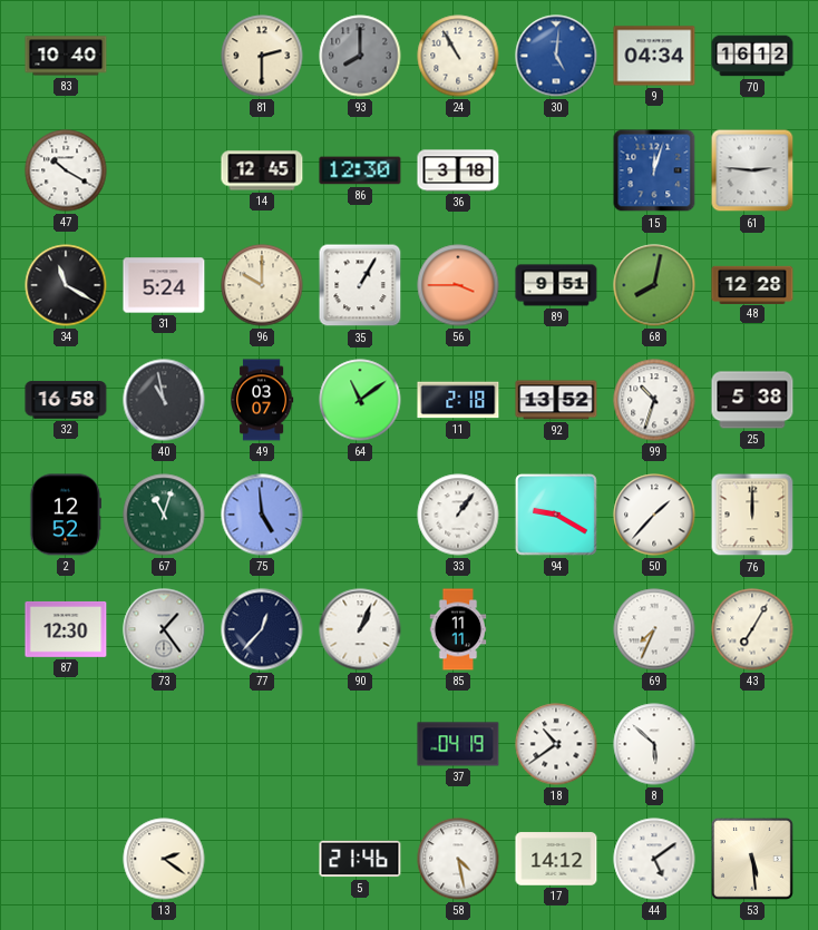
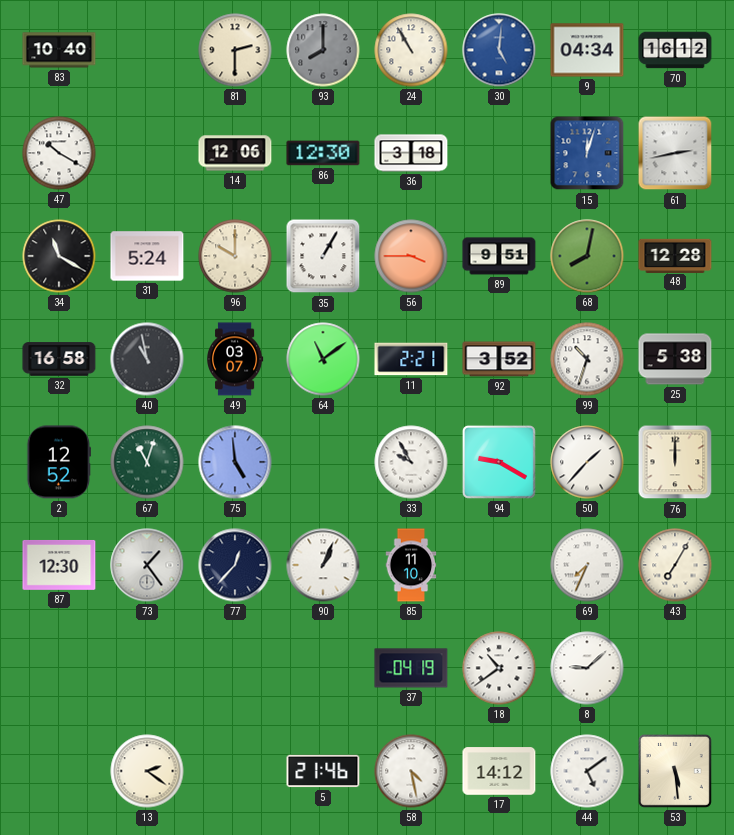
14: 12:45 -> 12:06 (235, 153)
61: 2:46 -> 2:43 (675, 153)
11: 2:18 -> 2:21 (411, 359)
92: 13:52 -> 3:52 (499, 359)
33: 1:06 -> 9:55 (411, 462)
85: 11:11 -> 11:10 (411, 565)
8: 5:52 -> 9:08 (587, 668)
